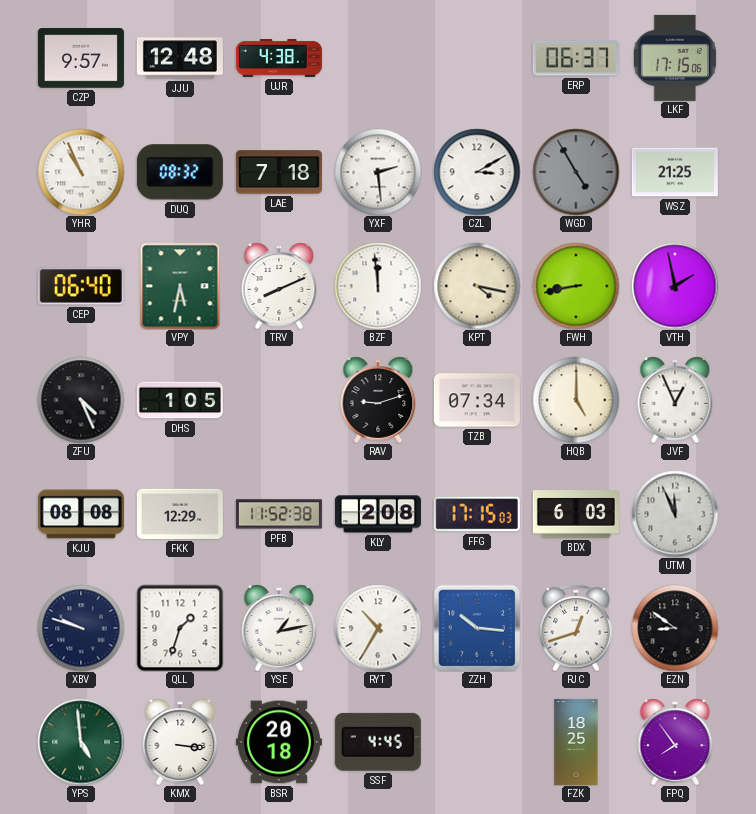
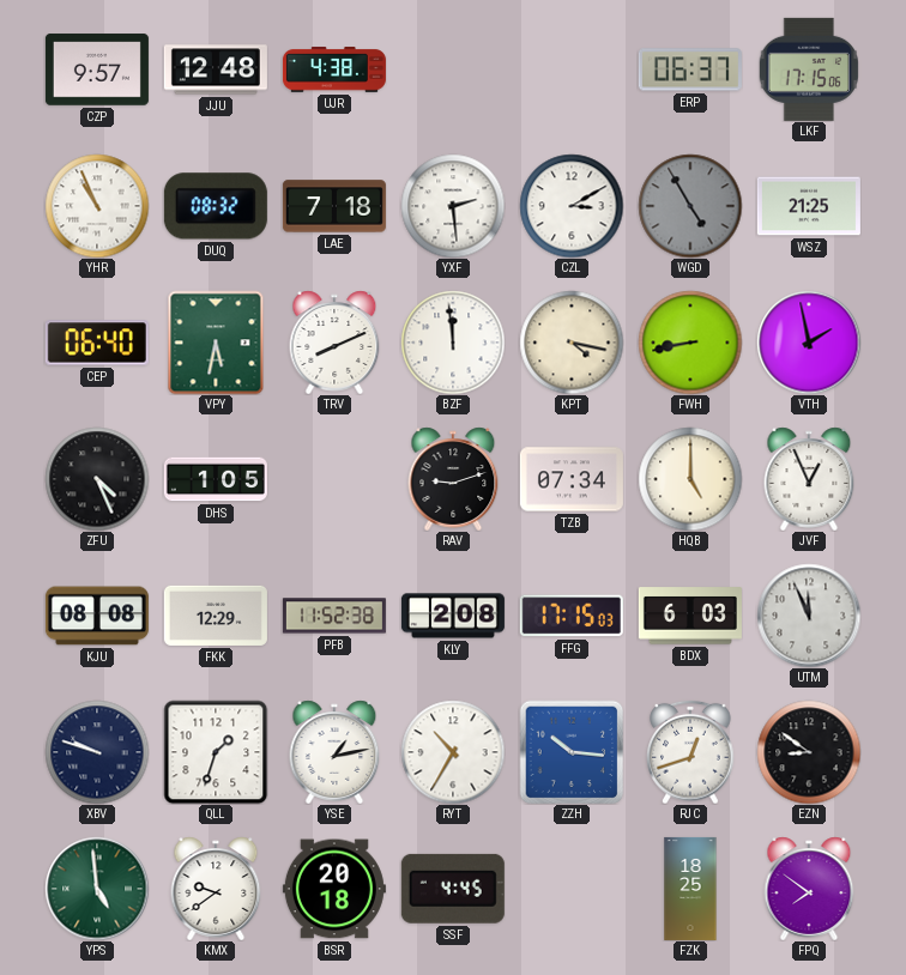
KMX: 3:16 -> 9:39 (216, 889)
FPQ: 7:54 -> 7:51 (809, 889)
